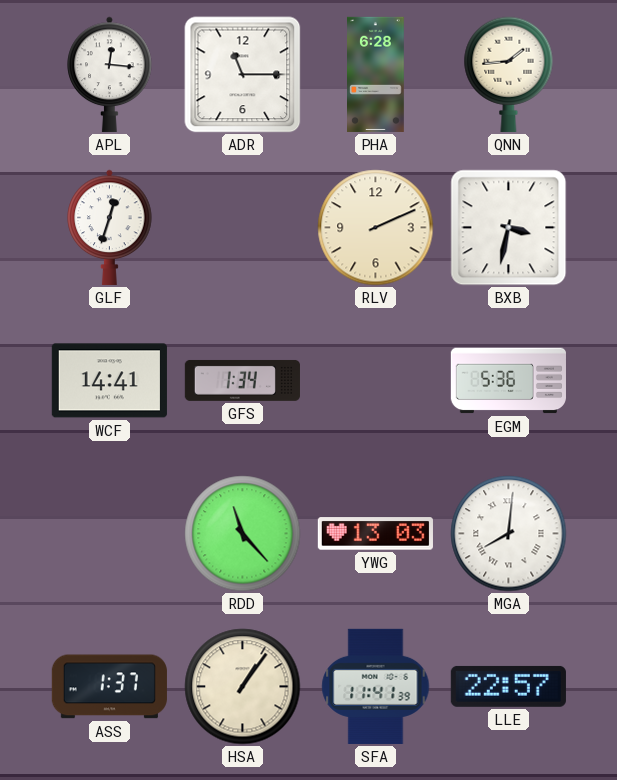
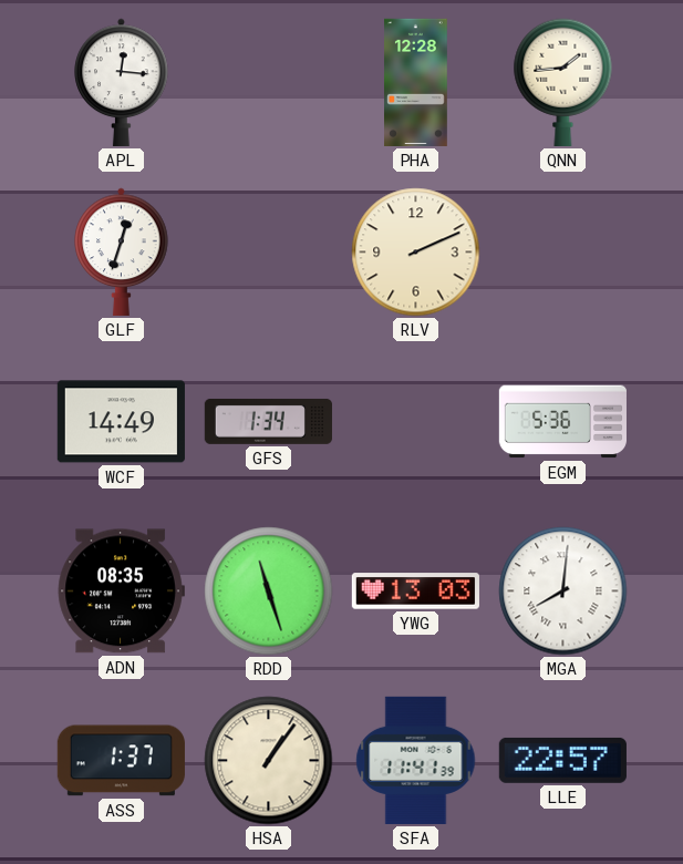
ADR: 11:15 -> none (243, 75)
PHA: 6:28 -> 12:28 (416, 82)
BXB: 3:32 -> none (509, 228)
WCF: 14:41 -> 14:49 (121, 422)
ADN: none -> 08:35 (121, 592)
RDD: 11:23 -> 11:27 (269, 592)
